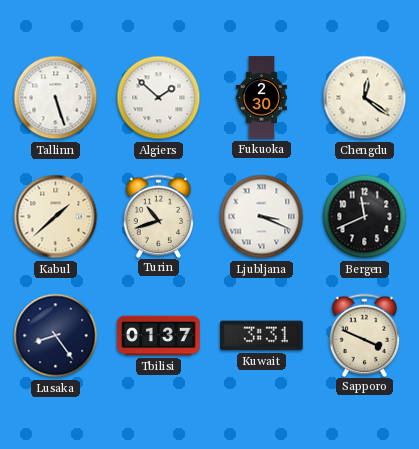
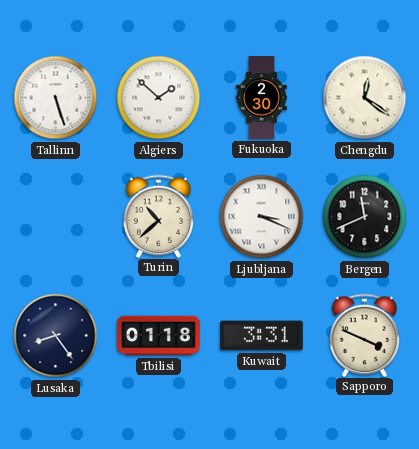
Kabul: 1:38 -> none (56, 217)
Turin: 10:42 -> 10:38 (159, 216)
Tbilisi: 01:37 -> 01:18 (159, 336)
